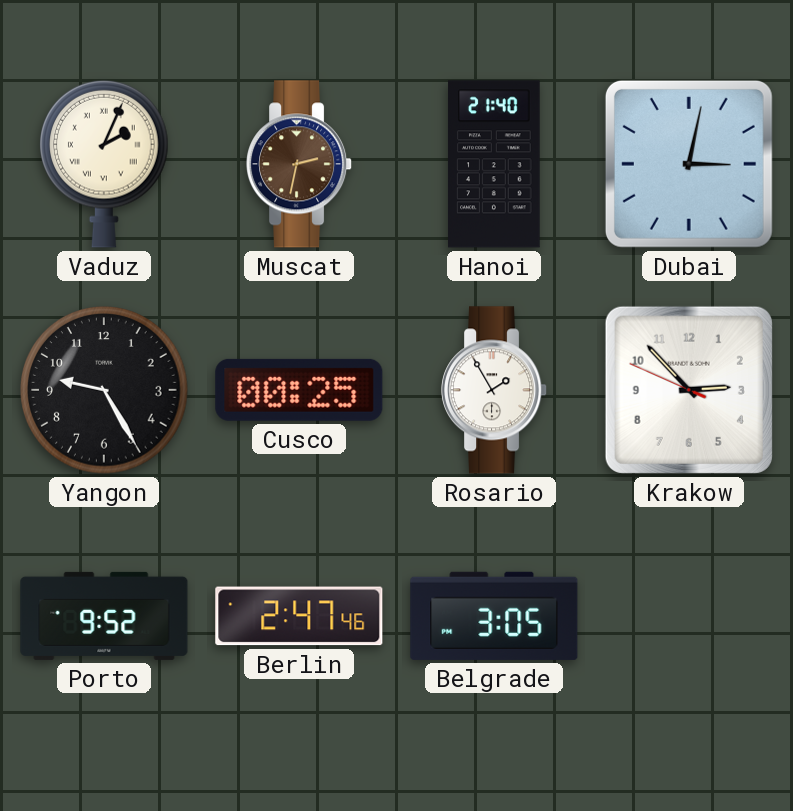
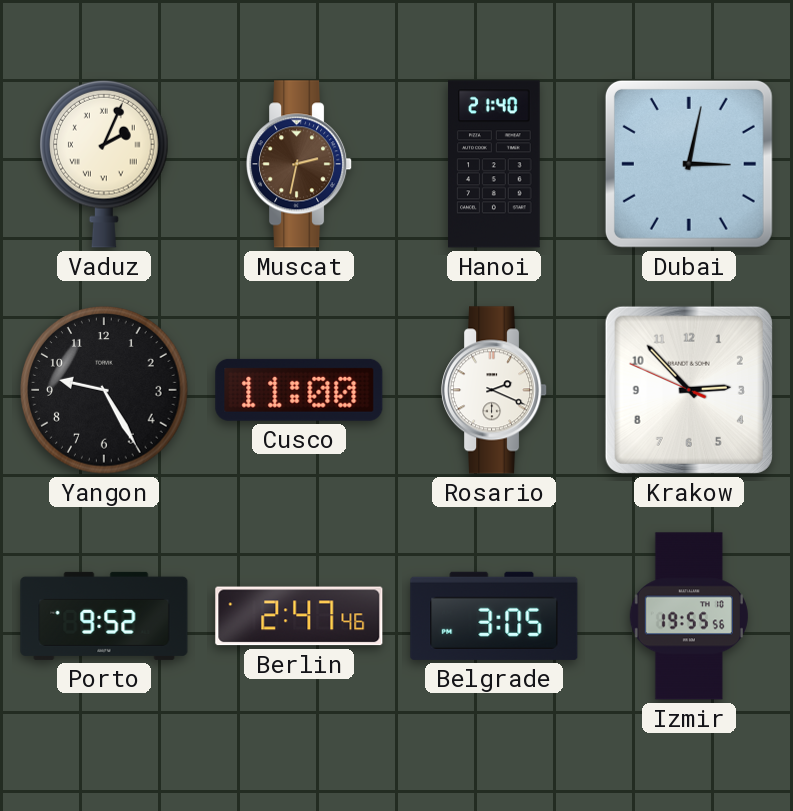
Cusco: 00:25 -> 11:00 (299, 390)
Rosario: 1:55 -> 2:19 (495, 390)
Izmir: none -> 19:55 (689, 616)
